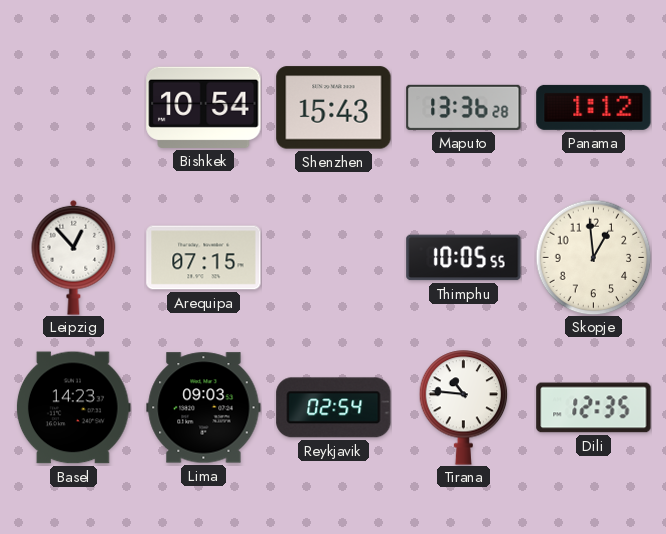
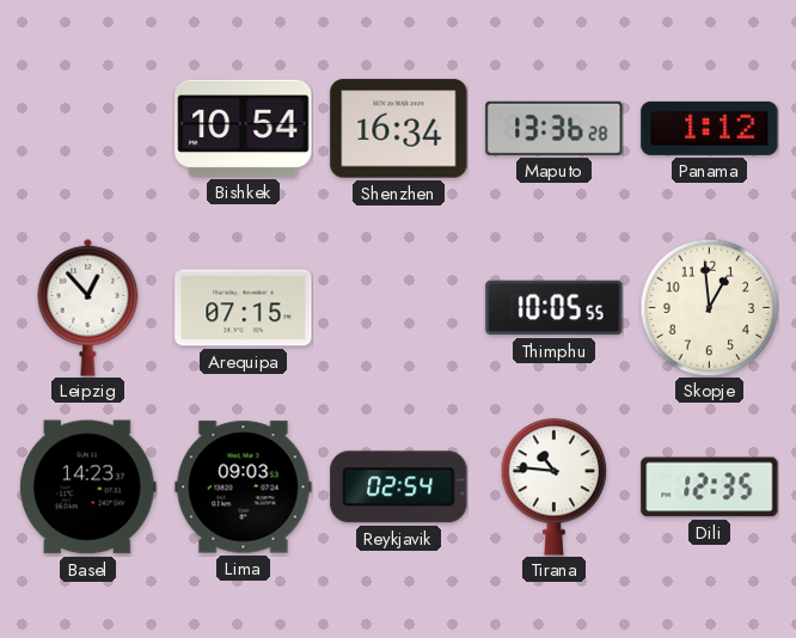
Shenzhen: 15:43 -> 16:34 (399, 129)
